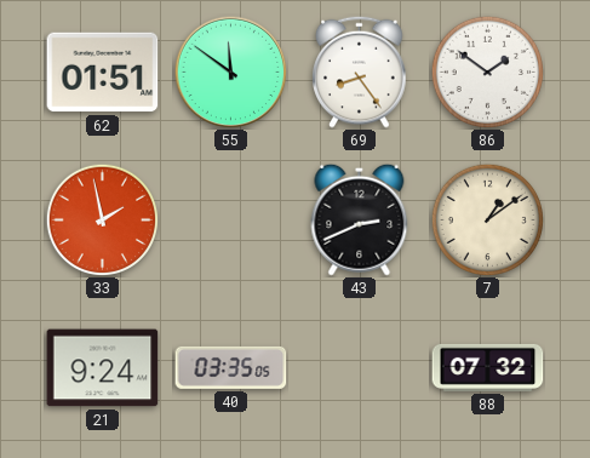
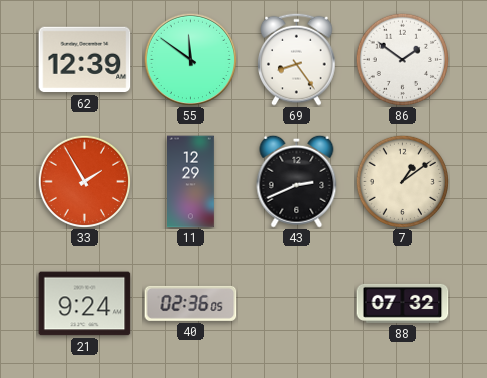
62: 01:51 -> 12:39 (85, 60)
33: 1:58 -> 1:55 (84, 181)
11: none -> 12:29 (191, 182)
40: 03:35 -> 02:36 (191, 303)
